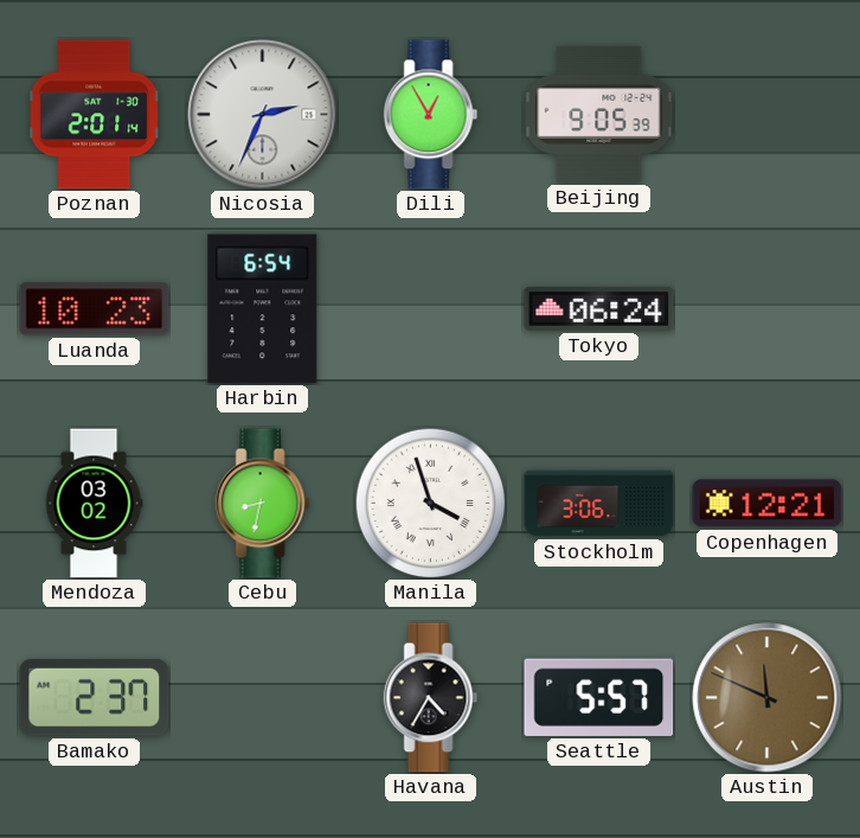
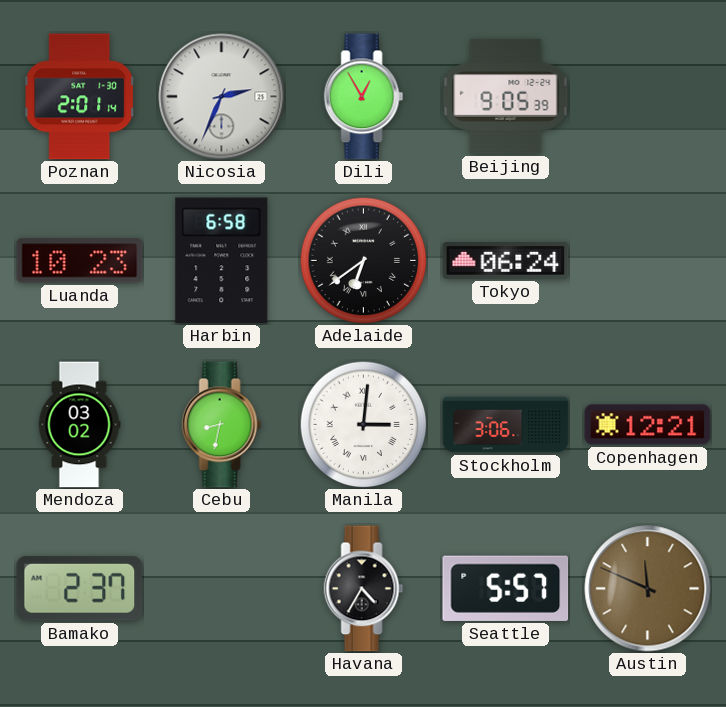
Harbin: 6:54 -> 6:58 (222, 261)
Adelaide: none -> 6:39 (363, 260)
Manila: 3:57 -> 3:01 (363, 424)
